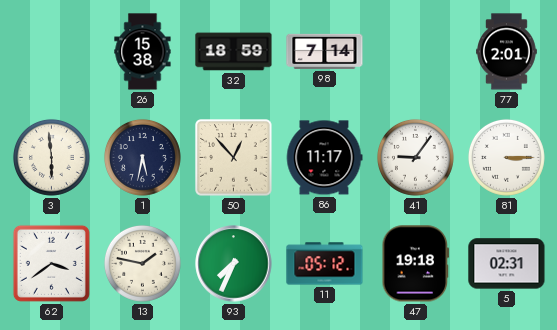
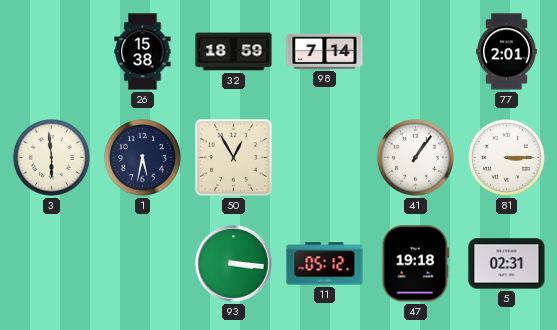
50: 12:53 -> 12:55 (234, 158)
86: 11:17 -> none (324, 158)
41: 9:06 -> 1:06 (415, 157)
62: 3:39 -> none (51, 263)
13: 1:47 -> none (142, 263)
93: 7:34 -> 3:16 (234, 264)
